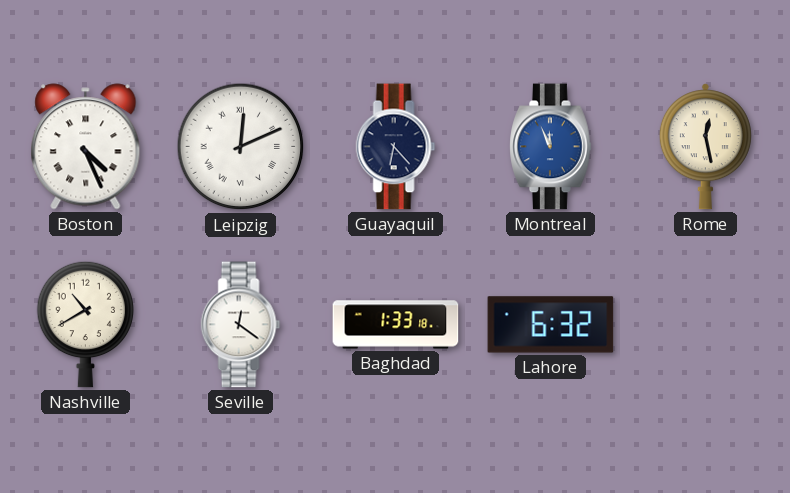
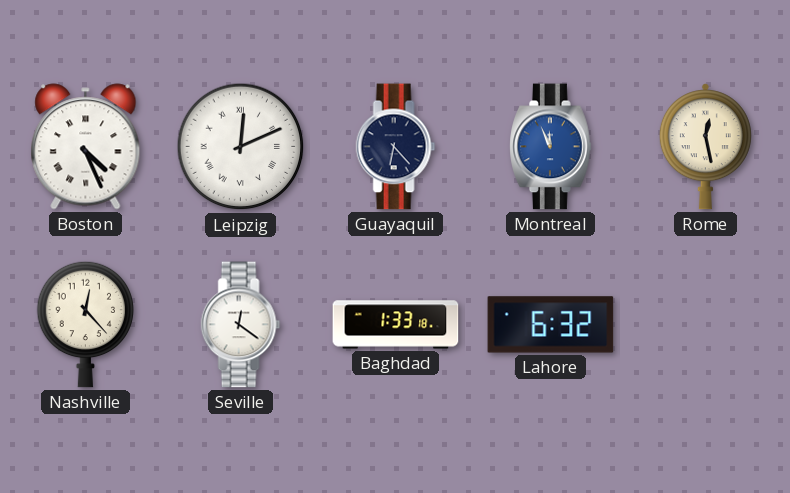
Nashville: 10:40 -> 12:23 (86, 324)
